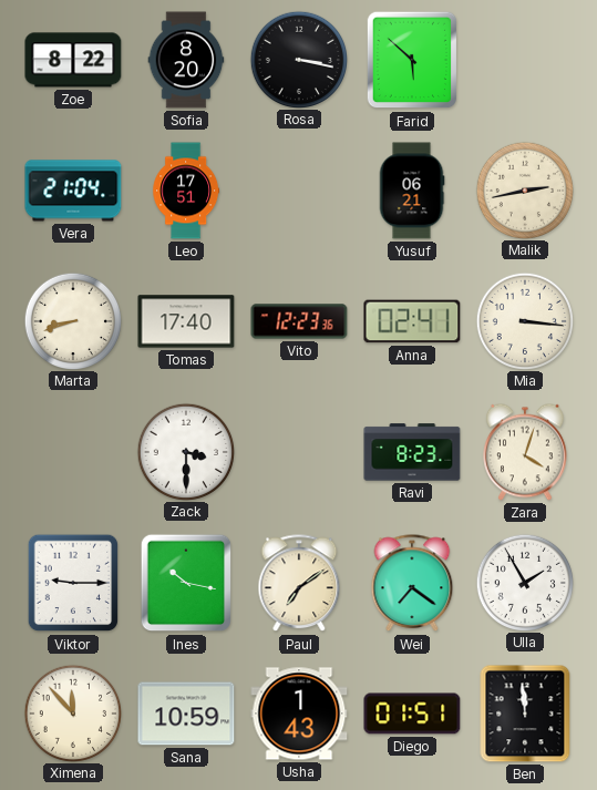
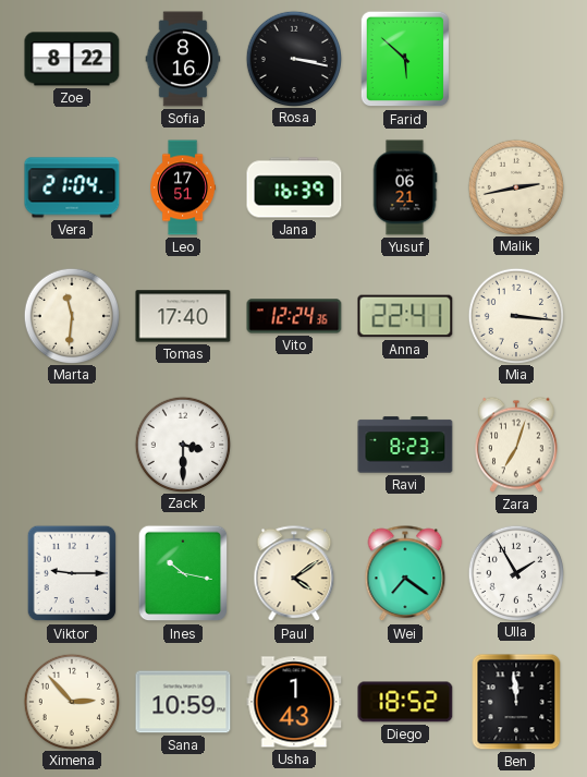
Sofia: 8:20 -> 8:16 (183, 59)
Jana: none -> 16:39 (294, 187)
Marta: 8:42 -> 11:31 (71, 315)
Vito: 12:23 -> 12:24 (294, 316)
Anna: 02:41 -> 22:41 (405, 316)
Zara: 4:03 -> 7:03 (517, 445)
Paul: 7:09 -> 4:09 (294, 574)
Ximena: 11:53 -> 2:53 (71, 701)
Diego: 01:51 -> 18:52 (405, 702)
